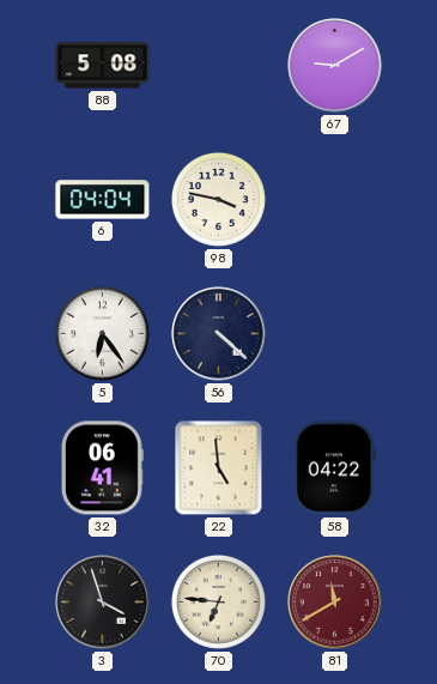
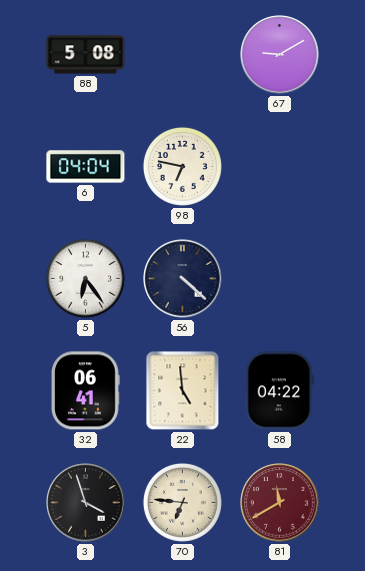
98: 3:47 -> 6:47 (182, 166)
